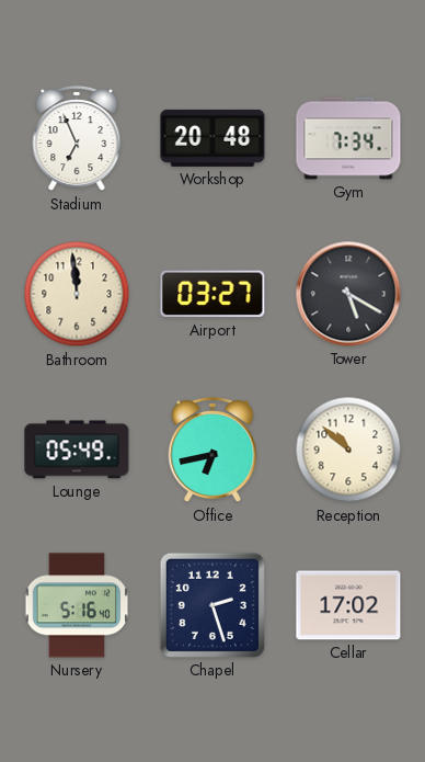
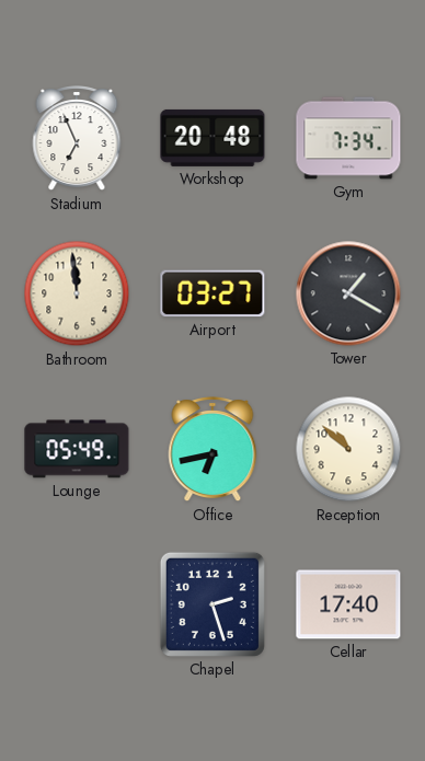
Tower: 5:20 -> 1:20 (348, 293)
Nursery: 5:16 -> none (77, 605)
Cellar: 17:02 -> 17:40 (348, 604)
